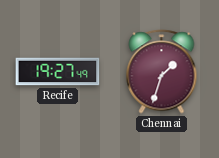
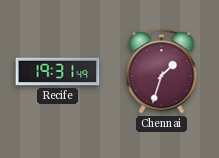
Recife: 19:27 -> 19:31 (58, 72)
